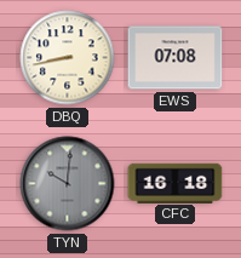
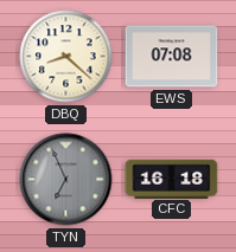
DBQ: 8:43 -> 8:22 (66, 57)
TYN: 10:01 -> 6:56 (66, 180)
